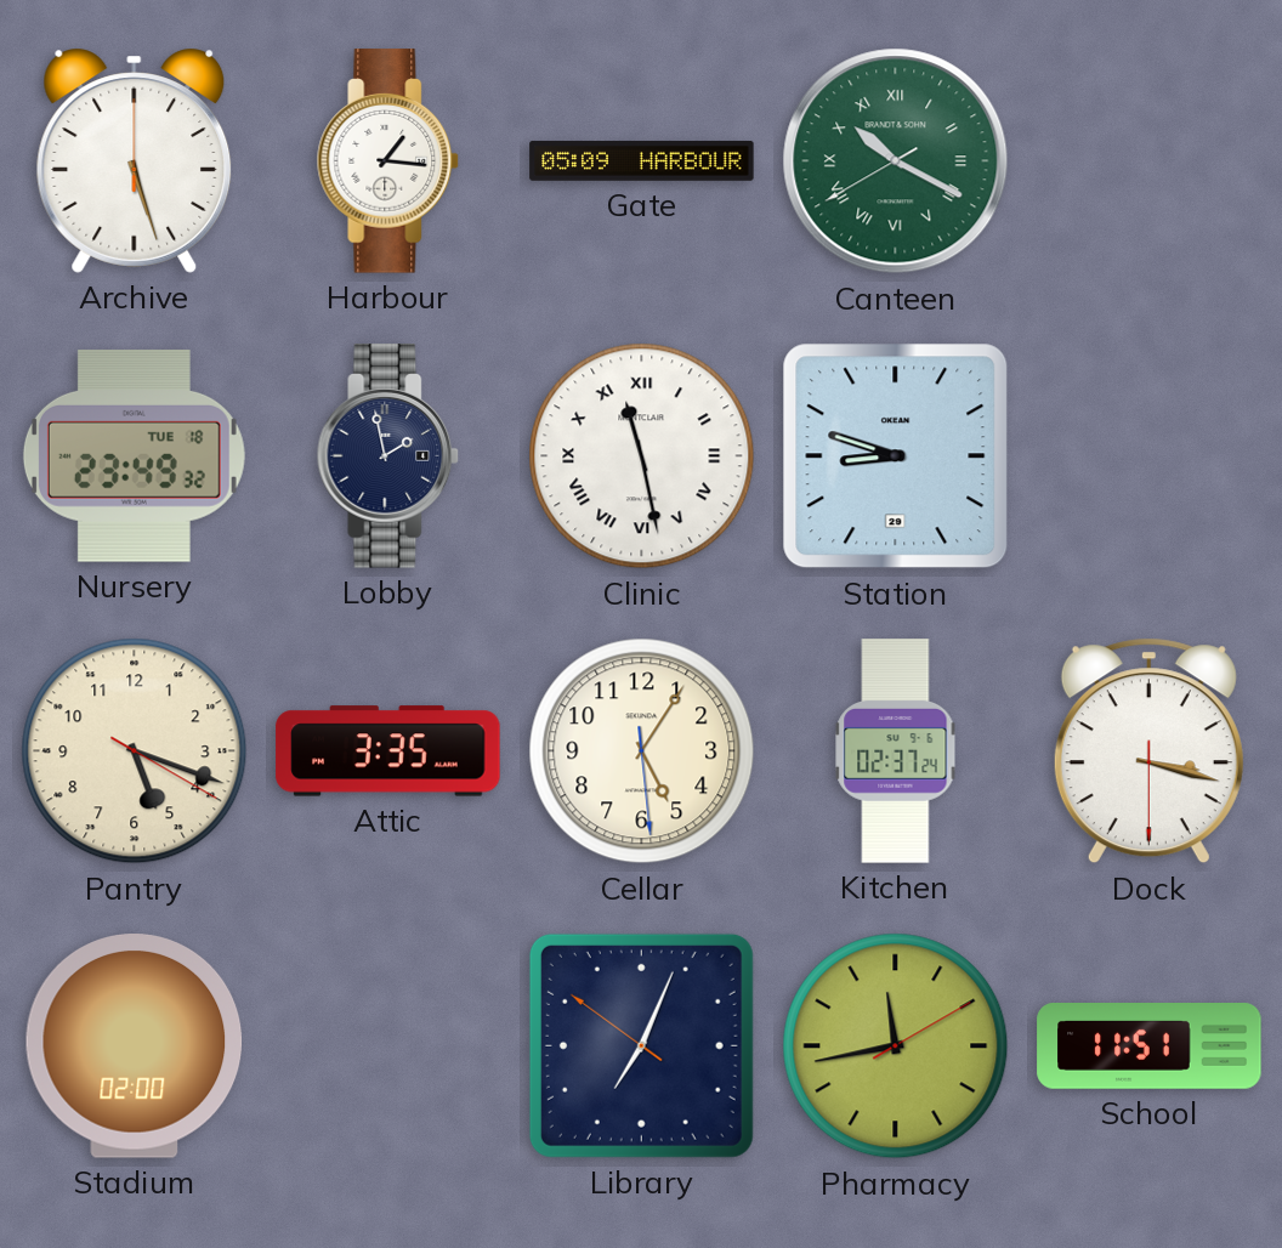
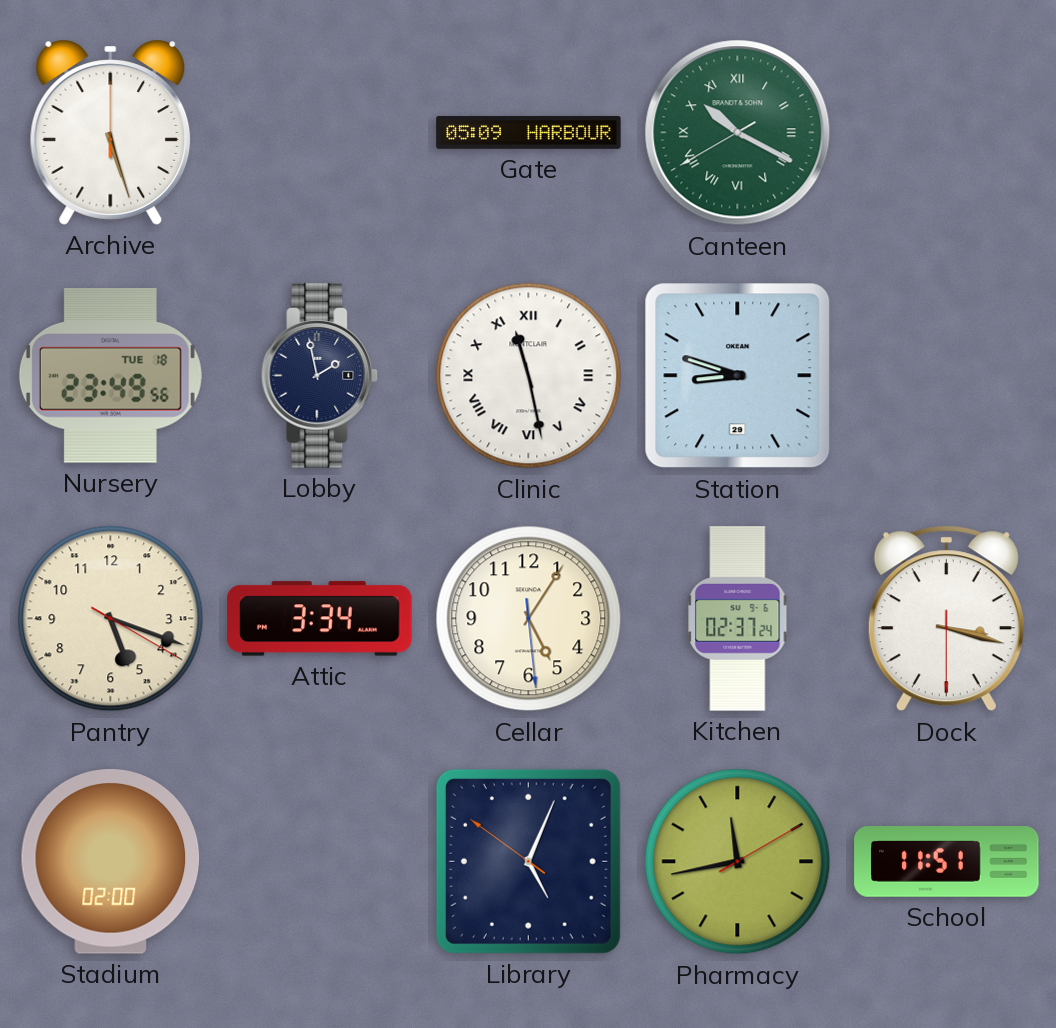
Harbour: 1:16 -> none (388, 161)
Nursery: 23:49:32 -> 23:49:56 (110, 375)
Attic: 3:35 -> 3:34 (320, 619)
Library: 7:03 -> 5:03 (528, 861)
